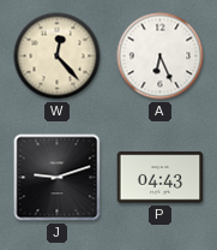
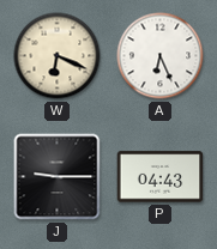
W: 12:23 -> 6:19 (58, 56)
J: 9:12 -> 9:15 (58, 177)
